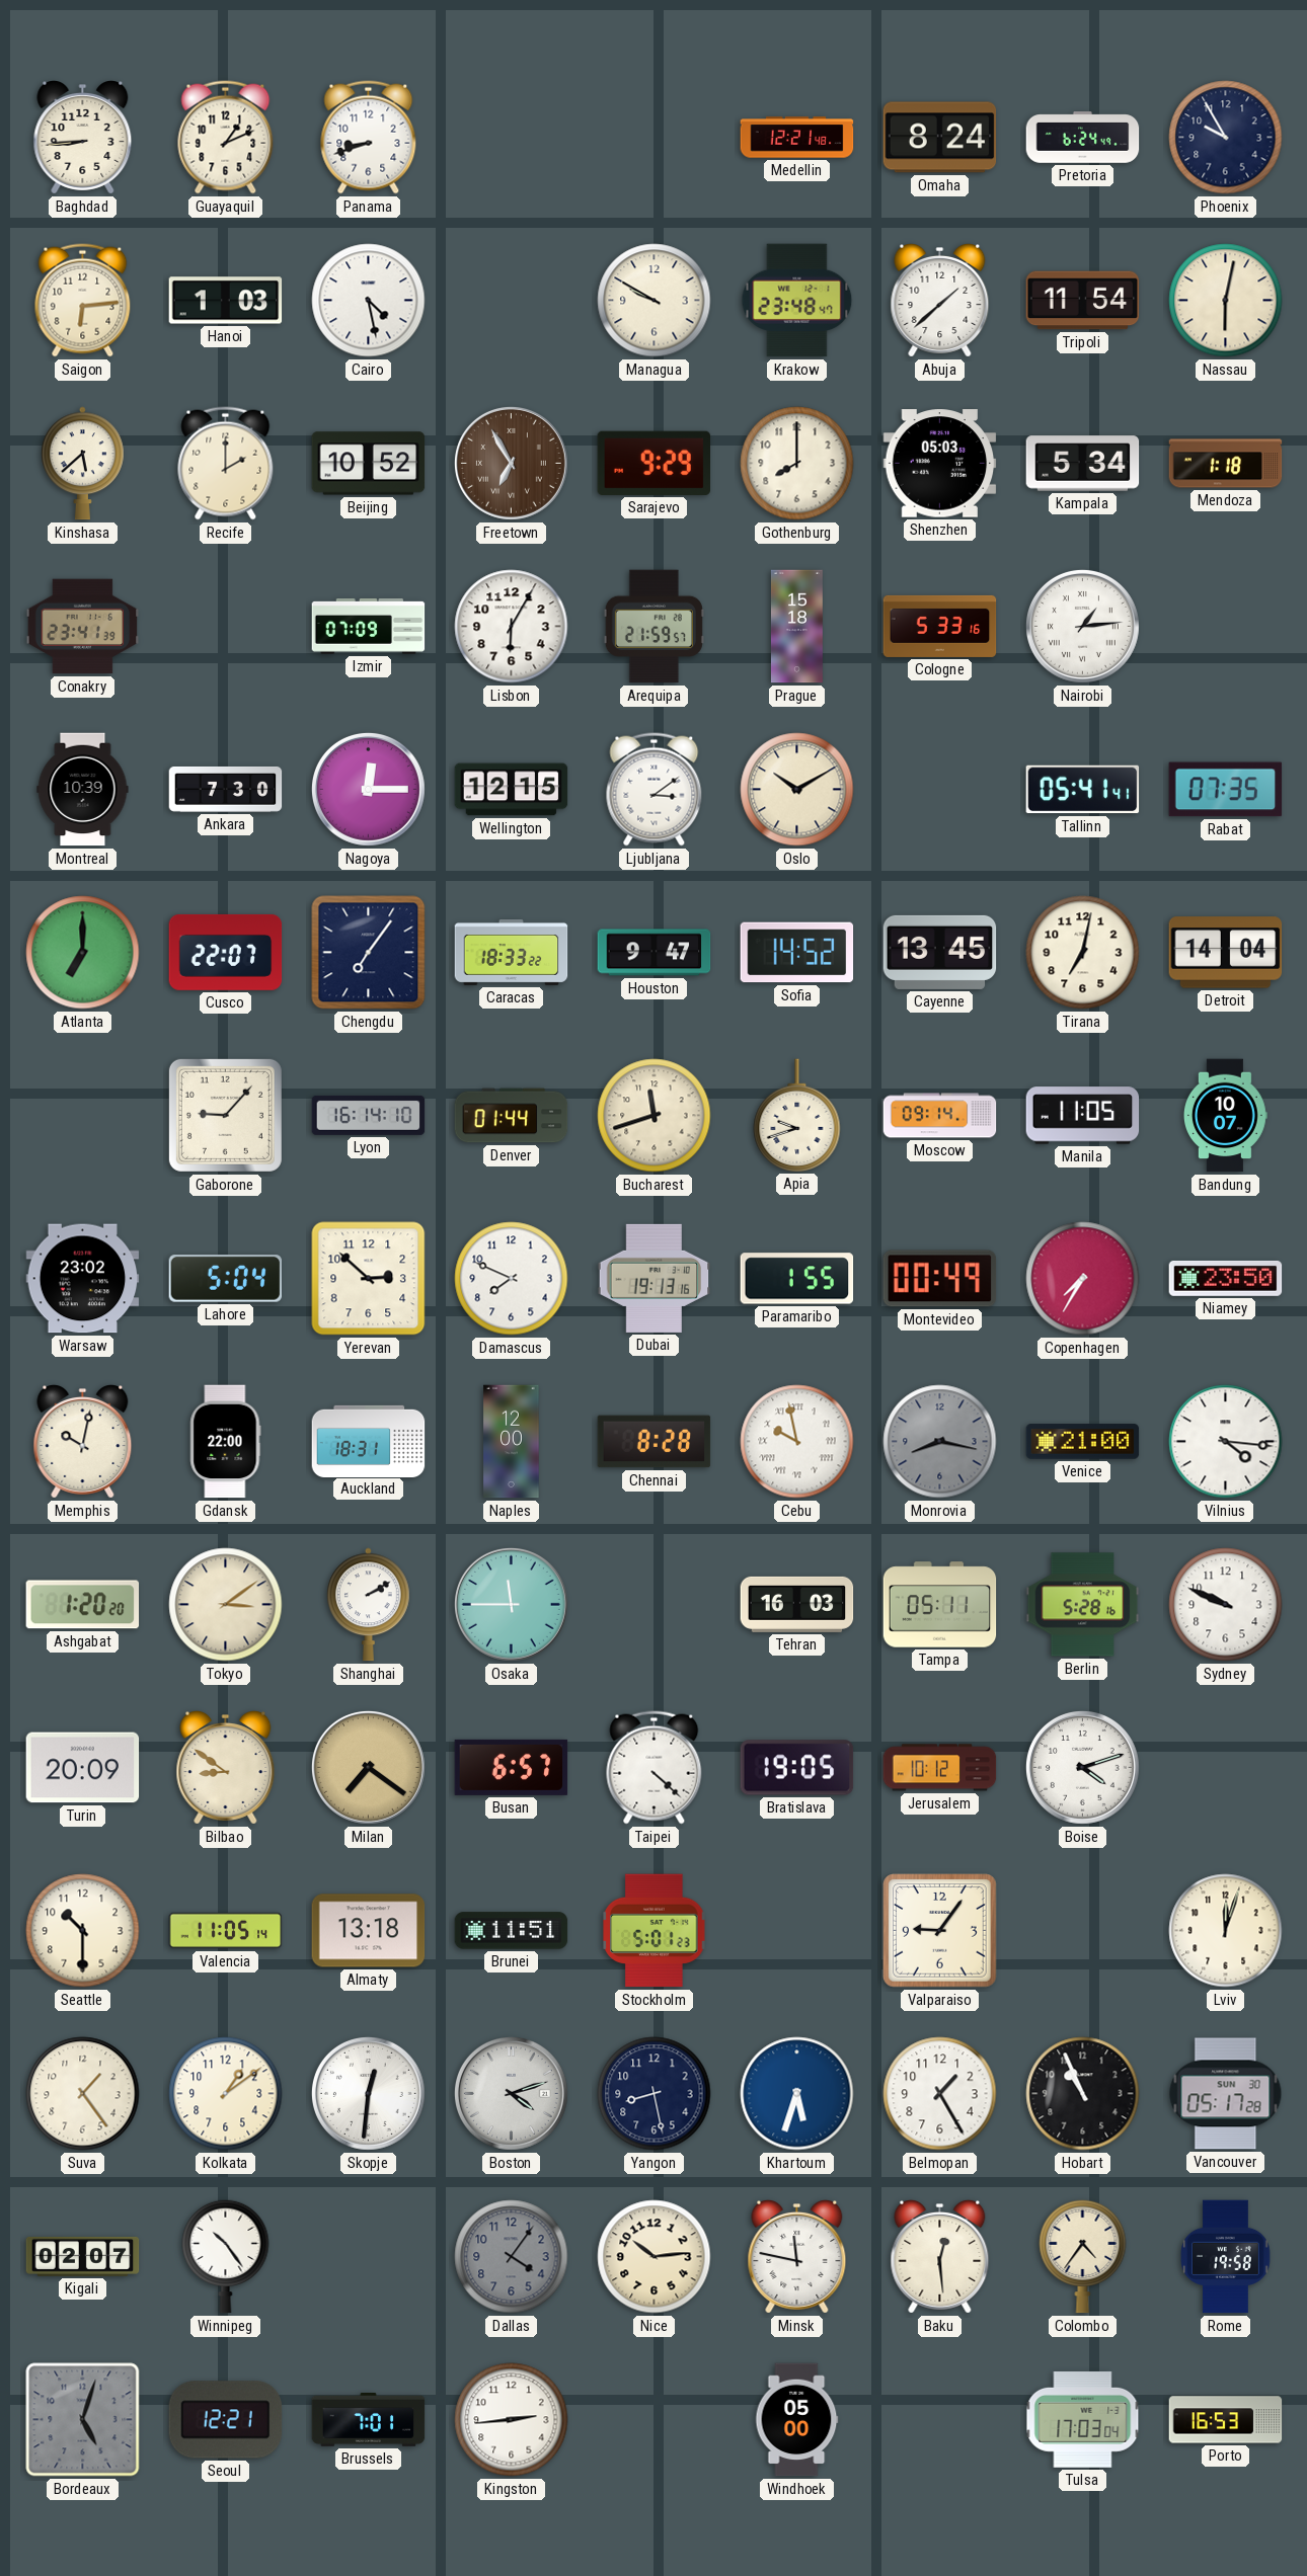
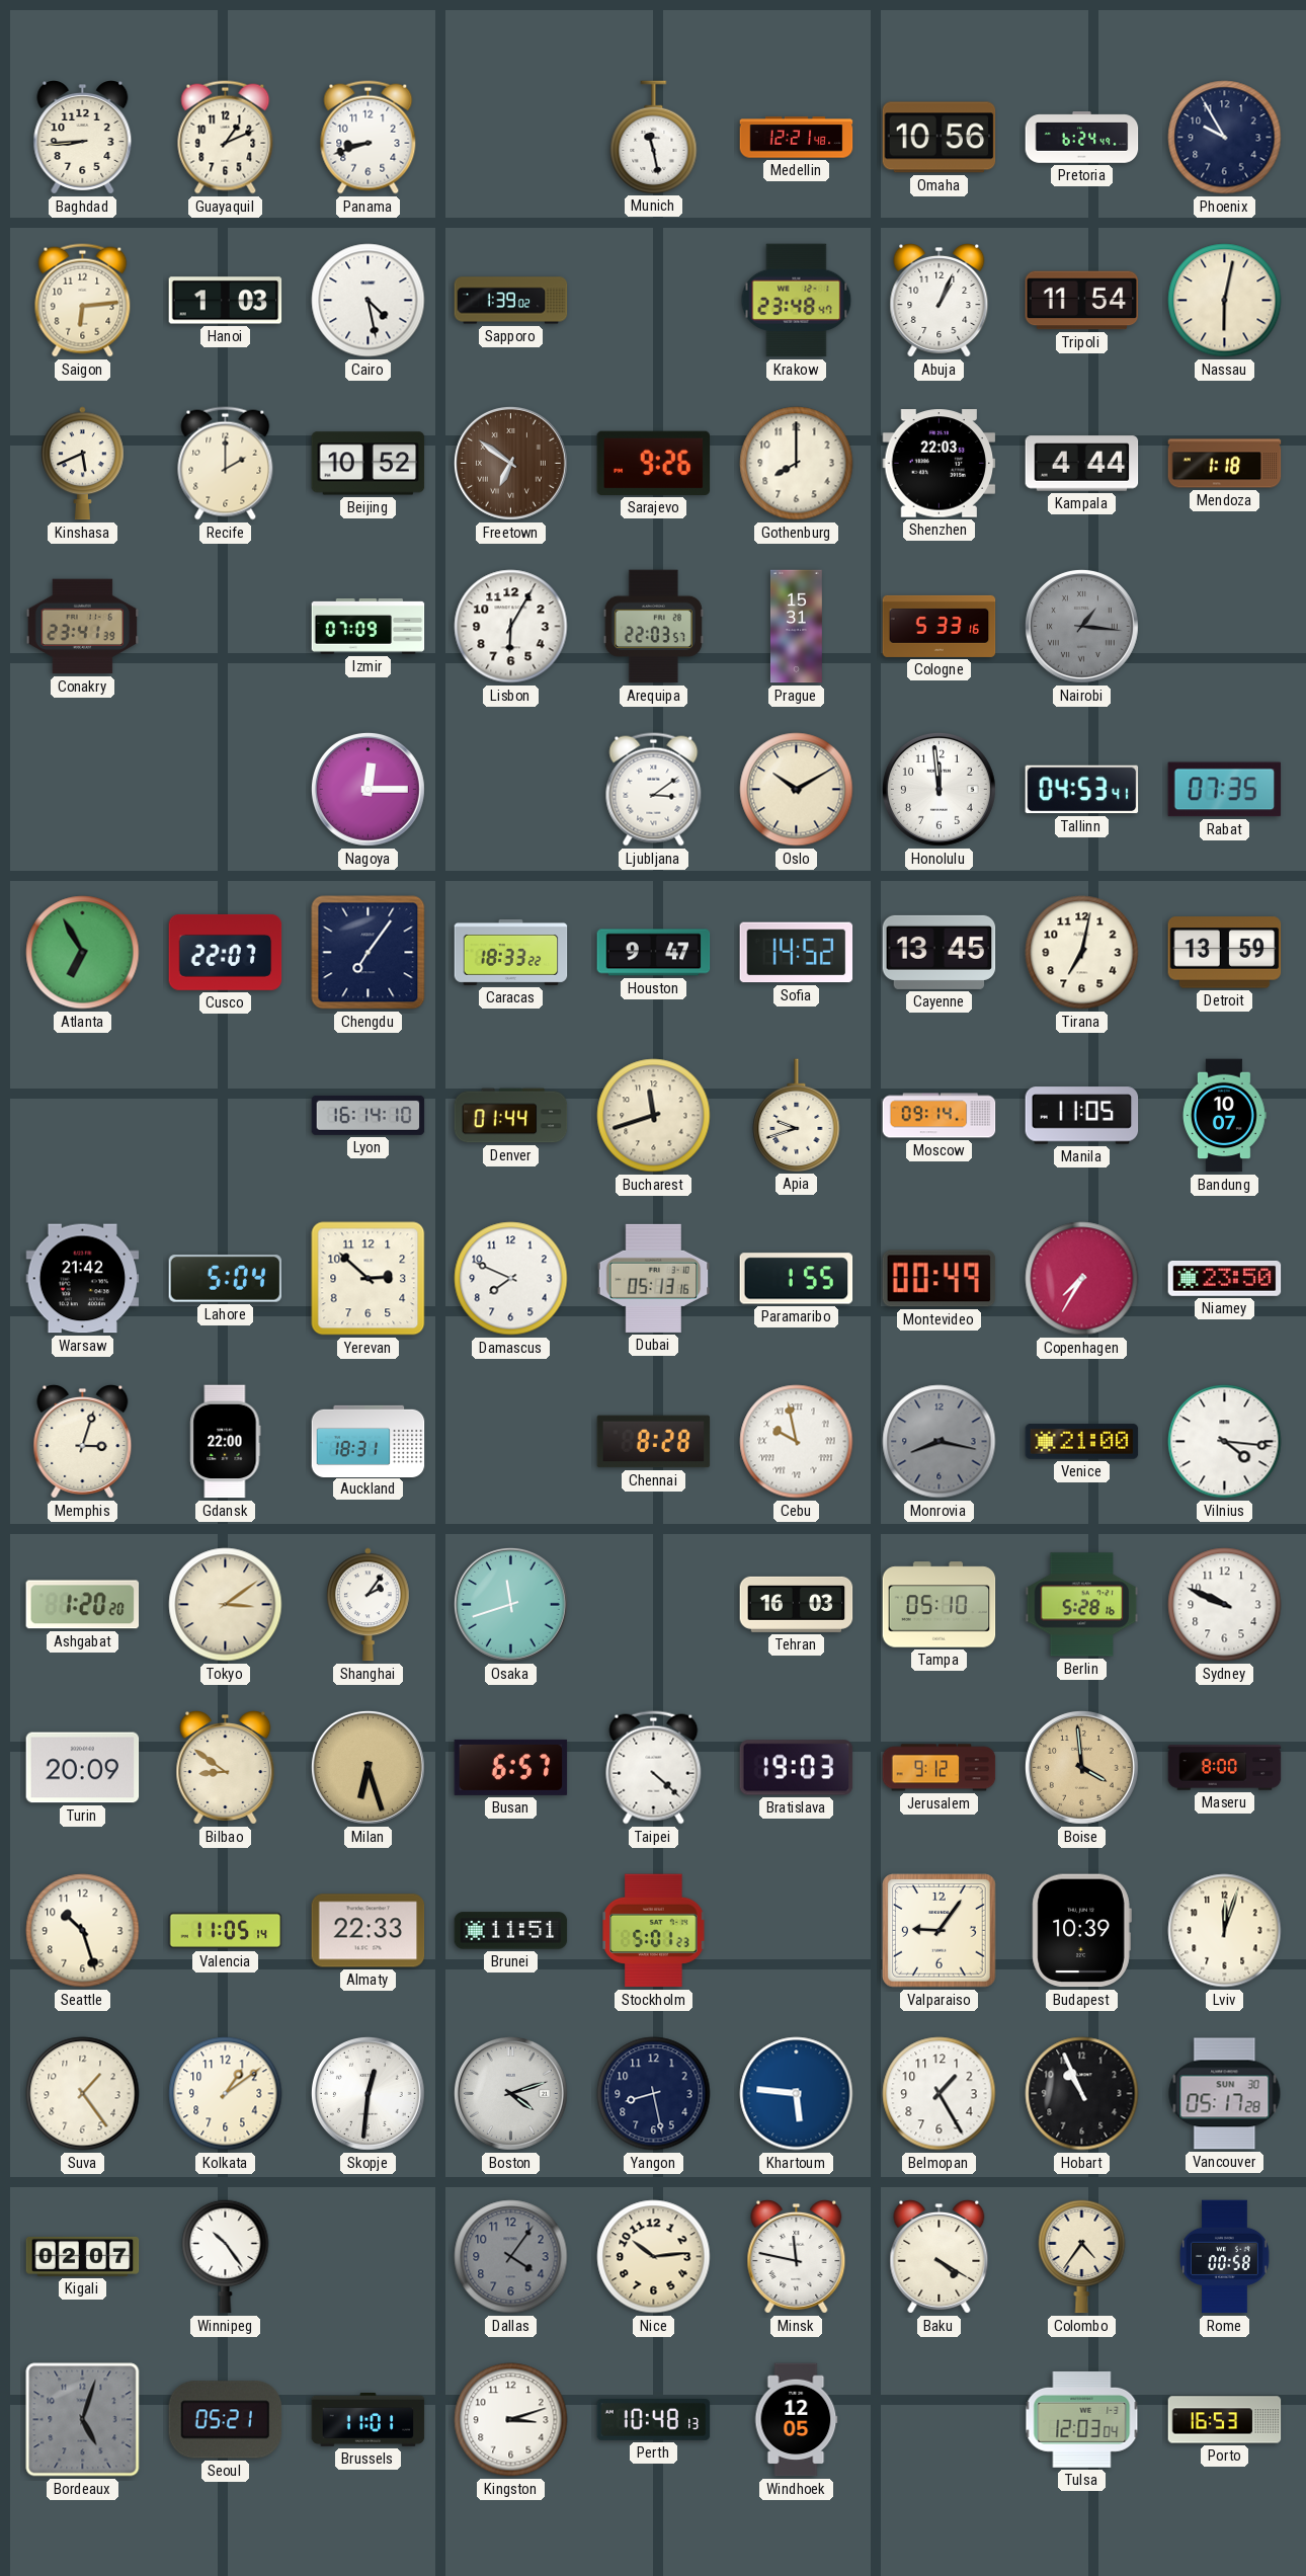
Munich: none -> 11:28 (654, 137)
Omaha: 8:24 -> 10:56 (940, 138)
Sapporo: none -> 1:39 (511, 301)
Managua: 9:50 -> none (655, 301)
Abuja: 1:38 -> 1:04 (940, 301)
Kinshasa: 5:38 -> 5:41 (83, 464)
Freetown: 6:55 -> 6:51 (510, 463)
Sarajevo: 9:29 -> 9:26 (654, 463)
Shenzhen: 05:03 -> 22:03 (940, 464)
Kampala: 5:34 -> 4:44 (1082, 464)
Arequipa: 21:59 -> 22:03 (653, 627)
Prague: 15:18 -> 15:31 (797, 627)
Nairobi: 1:14 -> 1:16 (1081, 626)
Nairobi dial: white -> grey (1081, 626)
Montreal: 10:39 -> none (83, 790)
Ankara: 7:30 -> none (226, 789)
Wellington: 12:15 -> none (512, 790)
Honolulu: none -> 11:59 (938, 789)
Tallinn: 05:41 -> 04:53 (1082, 790)
Atlanta: 7:00 -> 6:55 (83, 953)
Detroit: 14:04 -> 13:59 (1225, 953)
Gaborone: 9:07 -> none (225, 1115)
Warsaw: 23:02 -> 21:42 (83, 1279)
Dubai: 19:13 -> 05:13 (654, 1278)
Memphis: 10:02 -> 3:03 (83, 1442)
Naples: 12:00 -> none (512, 1442)
Shanghai: 2:10 -> 2:06 (369, 1605)
Osaka: 11:45 -> 11:42 (510, 1604)
Tampa: 05:11 -> 05:10 (940, 1605)
Milan: 7:21 -> 6:27 (368, 1767)
Bratislava: 19:05 -> 19:03 (797, 1768)
Jerusalem: 10:12 -> 9:12 (940, 1768)
Boise: 4:12 -> 3:59 (1081, 1767)
Boise dial: white -> champagne (1081, 1767)
Maseru: none -> 8:00 (1225, 1768)
Seattle: 10:30 -> 10:27 (83, 1931)
Almaty: 13:18 -> 22:33 (369, 1931)
Budapest: none -> 10:39 (1081, 1931)
Khartoum: 5:33 -> 5:46 (797, 2094)
Baku: 12:29 -> 4:20 (940, 2257)
Rome: 19:58 -> 00:58 (1225, 2257)
Seoul: 12:21 -> 05:21 (226, 2420)
Brussels: 7:01 -> 11:01 (369, 2420)
Kingston: 2:44 -> 3:12 (511, 2420)
Perth: none -> 10:48 (654, 2420)
Windhoek: 05:00 -> 12:05 (796, 2420)
Tulsa: 17:03 -> 12:03 (1082, 2419)
